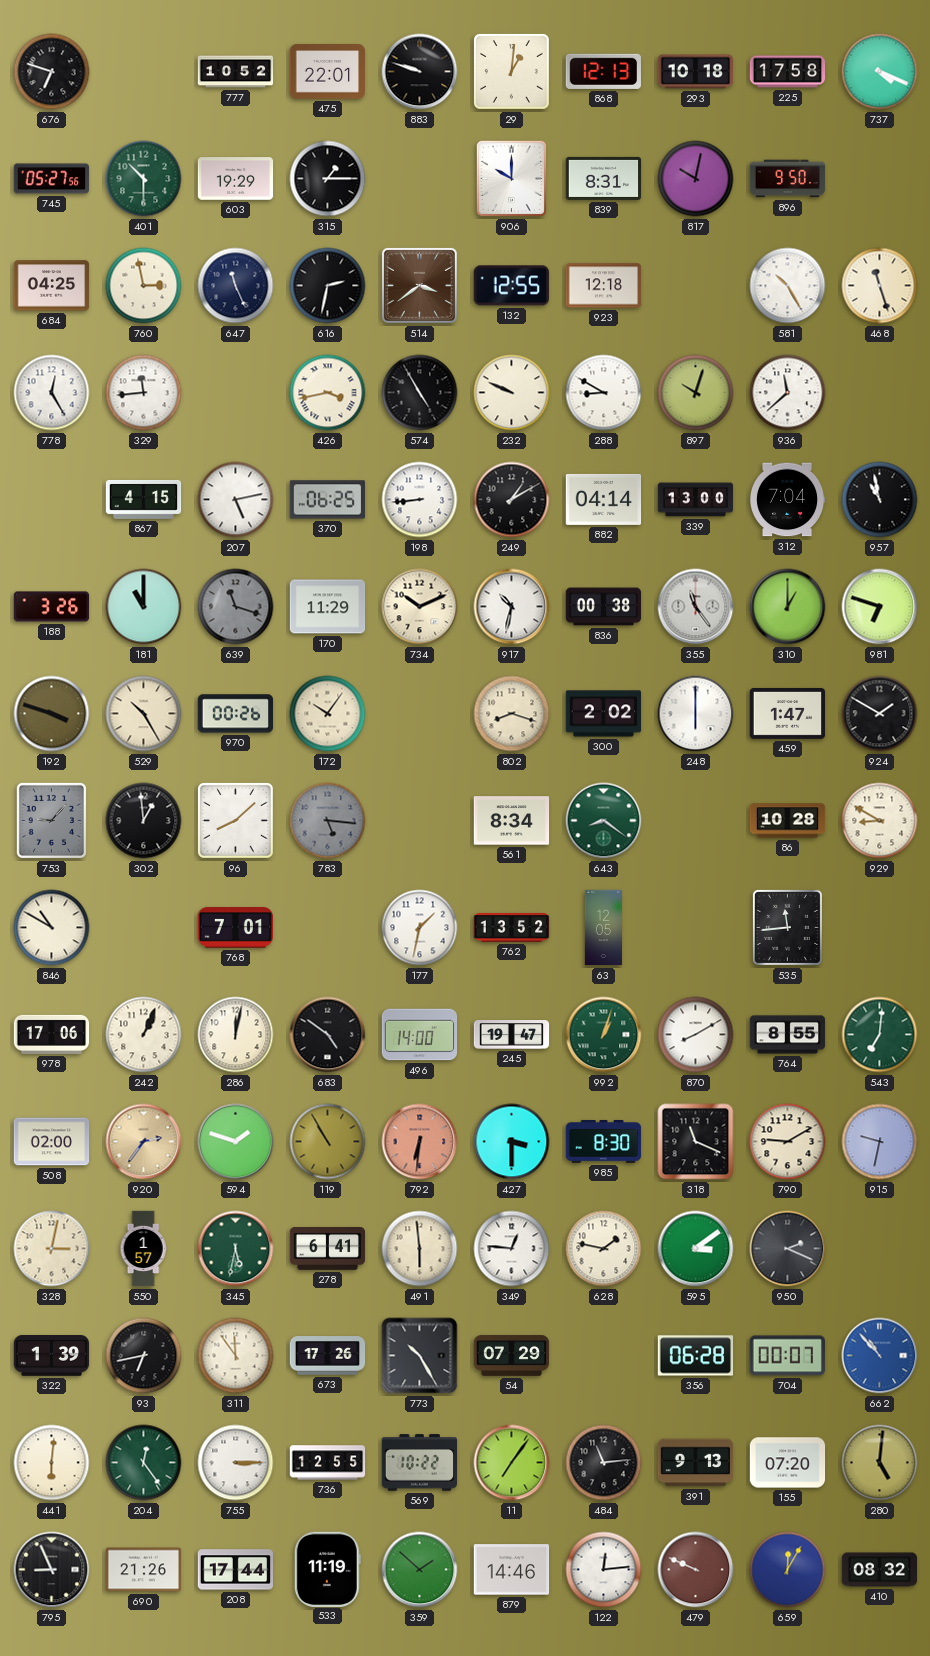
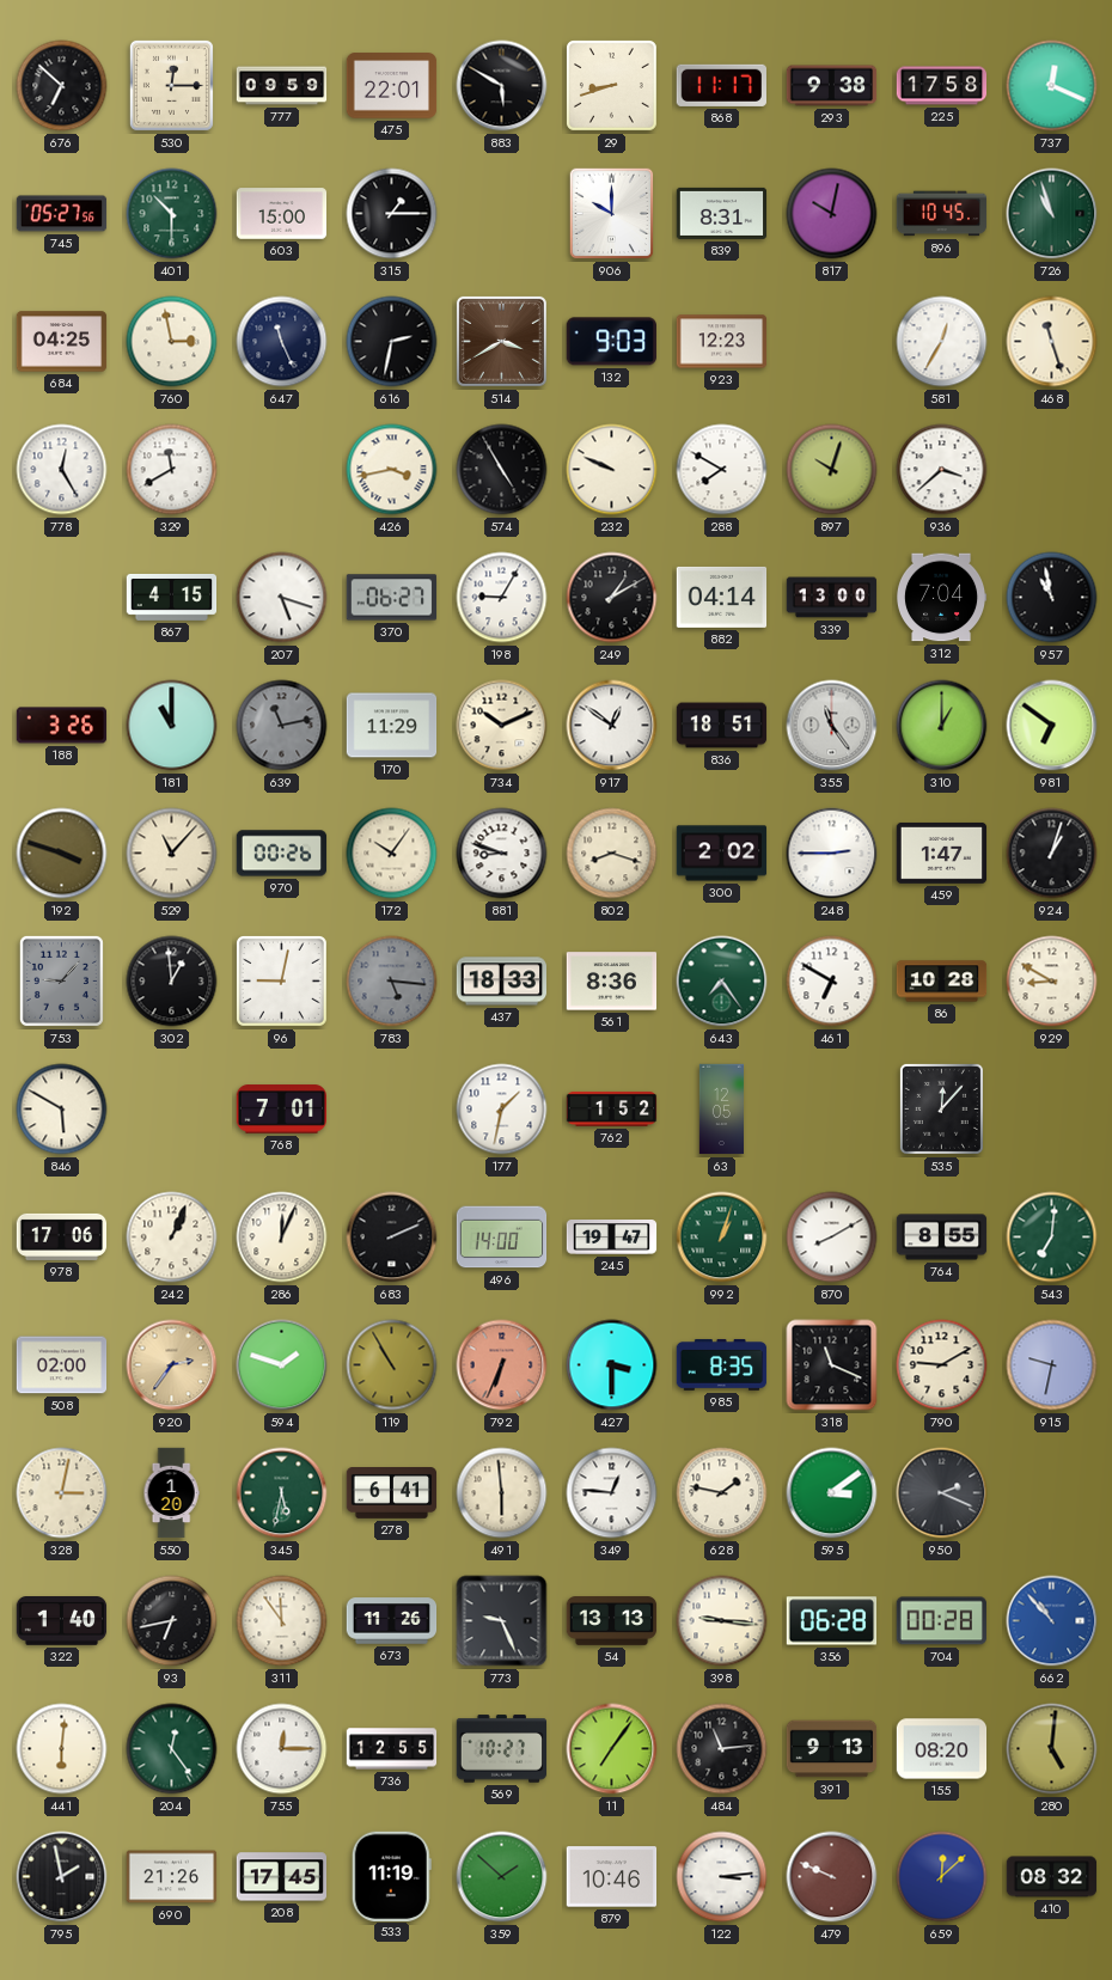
676: 6:48 -> 6:52 (62, 86)
530: none -> 12:15 (171, 85)
777: 10:52 -> 09:59 (282, 86)
883: 9:48 -> 5:50 (502, 86)
29: 1:01 -> 8:42 (611, 85)
868: 12:13 -> 11:17 (721, 85)
293: 10:18 -> 9:38 (832, 86)
737: 4:19 -> 12:19 (1052, 86)
603: 19:29 -> 15:00 (282, 214)
896: 9:50 -> 10:45 (942, 214)
726: none -> 10:57 (1052, 214)
514: 3:39 -> 3:40 (501, 341)
132: 12:55 -> 9:03 (611, 342)
923: 12:18 -> 12:23 (722, 342)
581: 10:25 -> 12:35 (942, 342)
329: 11:44 -> 11:40 (172, 470)
288: 8:50 -> 7:50 (722, 470)
936: 11:38 -> 3:38 (942, 470)
207: 5:13 -> 5:18 (282, 598)
370: 06:25 -> 06:27 (392, 598)
198: 8:44 -> 9:05 (502, 598)
639: 11:18 -> 11:13 (282, 726)
917: 10:32 -> 12:51 (612, 726)
836: 00:38 -> 18:51 (722, 726)
981: 6:48 -> 6:51 (1052, 726)
529: 10:25 -> 11:07 (172, 854)
881: none -> 8:48 (502, 854)
248: 6:00 -> 2:45 (832, 854)
924: 1:50 -> 1:03 (1052, 854)
96: 8:08 -> 9:02 (281, 980)
437: none -> 18:33 (502, 982)
561: 8:34 -> 8:36 (612, 982)
643: 8:21 -> 7:24 (722, 982)
461: none -> 6:50 (832, 982)
846: 10:50 -> 5:50 (62, 1110)
762: 13:52 -> 1:52 (612, 1110)
535: 11:44 -> 12:07 (941, 1108)
286: 12:02 -> 12:04 (282, 1237)
683: 4:51 -> 2:11 (392, 1237)
792: 6:31 -> 6:34 (502, 1365)
985: 8:30 -> 8:35 (722, 1364)
550: 1:57 -> 1:20 (171, 1493)
322: 1:39 -> 1:40 (62, 1621)
673: 17:26 -> 11:26 (392, 1621)
773: 10:25 -> 9:26 (502, 1621)
54: 07:29 -> 13:13 (612, 1621)
398: none -> 9:16 (722, 1621)
704: 00:07 -> 00:28 (941, 1621)
755: 3:15 -> 12:15 (282, 1749)
569: 10:22 -> 10:27 (502, 1749)
155: 07:20 -> 08:20 (942, 1749)
795: 8:56 -> 1:58 (62, 1877)
208: 17:44 -> 17:45 (282, 1877)
879: 14:46 -> 10:46 (612, 1877)
122: 12:14 -> 3:14 (722, 1877)
659: 12:05 -> 12:08 (942, 1877)
